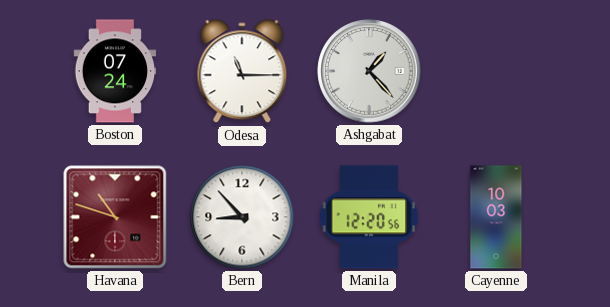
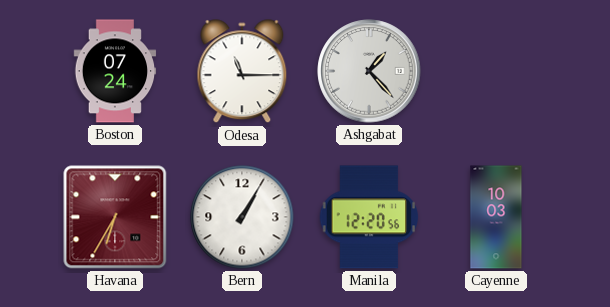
Havana: 10:48 -> 6:35 (115, 217)
Bern: 8:53 -> 1:05 (242, 217)
